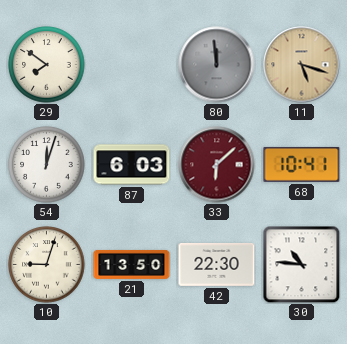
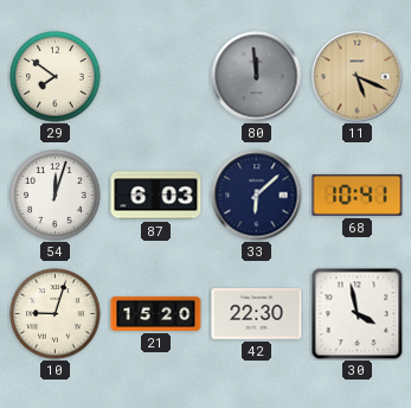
11: 5:18 -> 5:19 (358, 77)
33 dial: burgundy -> navy (257, 196)
21: 13:50 -> 15:20 (156, 313)
30: 10:46 -> 3:58 (357, 313)
